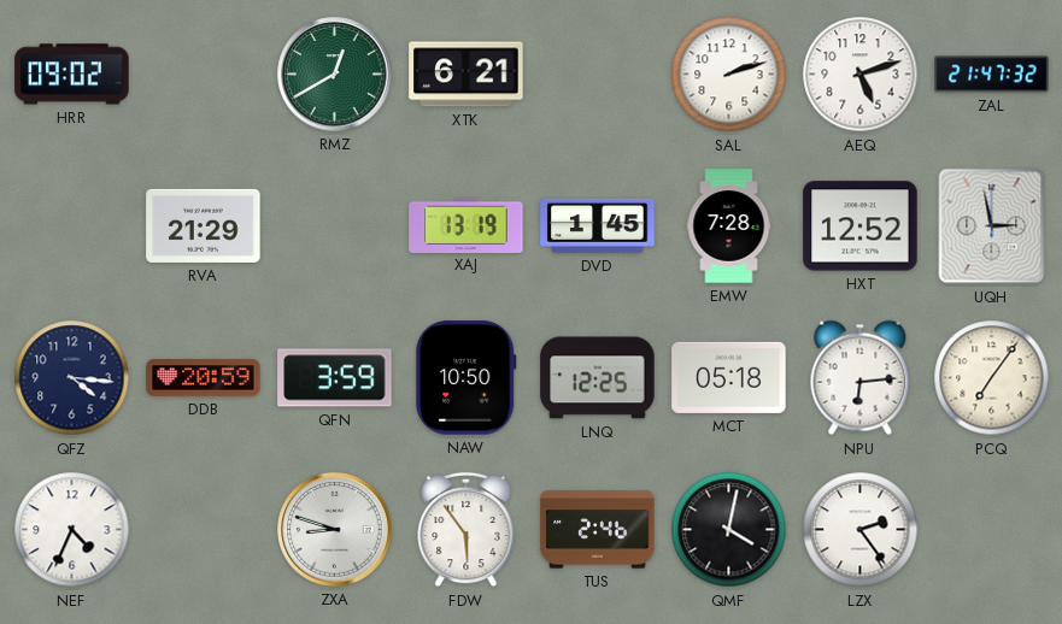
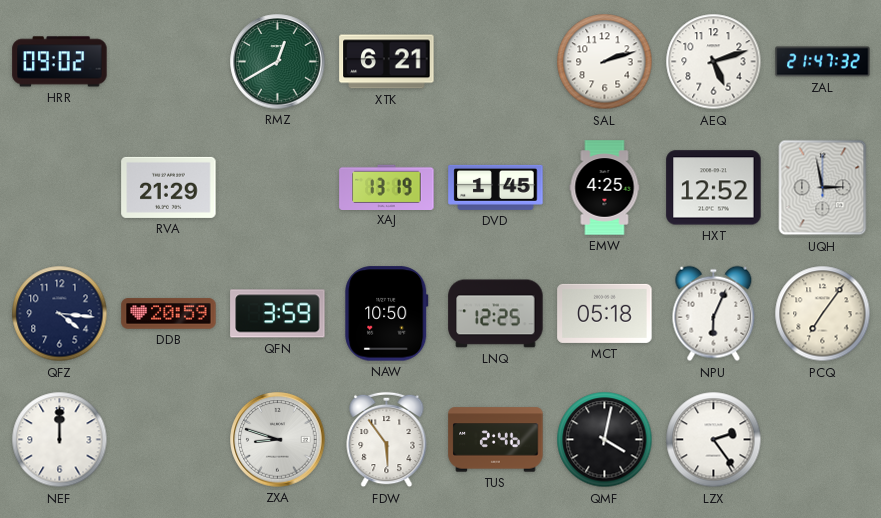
EMW: 7:28 -> 4:25 (605, 188)
NPU: 6:14 -> 6:04 (714, 314)
NEF: 4:34 -> 12:00 (60, 440)
